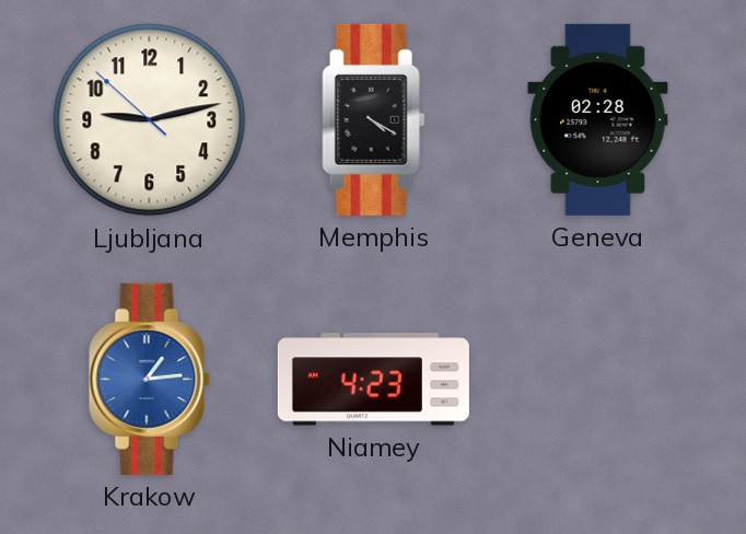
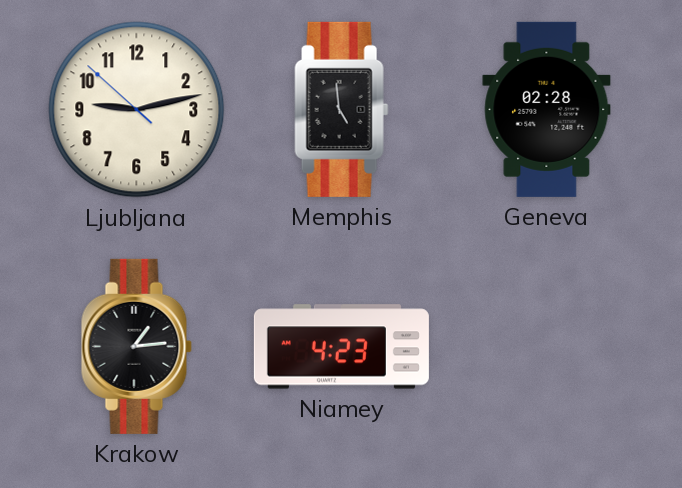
Memphis: 4:20 -> 4:59 (342, 109)
Krakow dial: blue -> black (136, 346)
